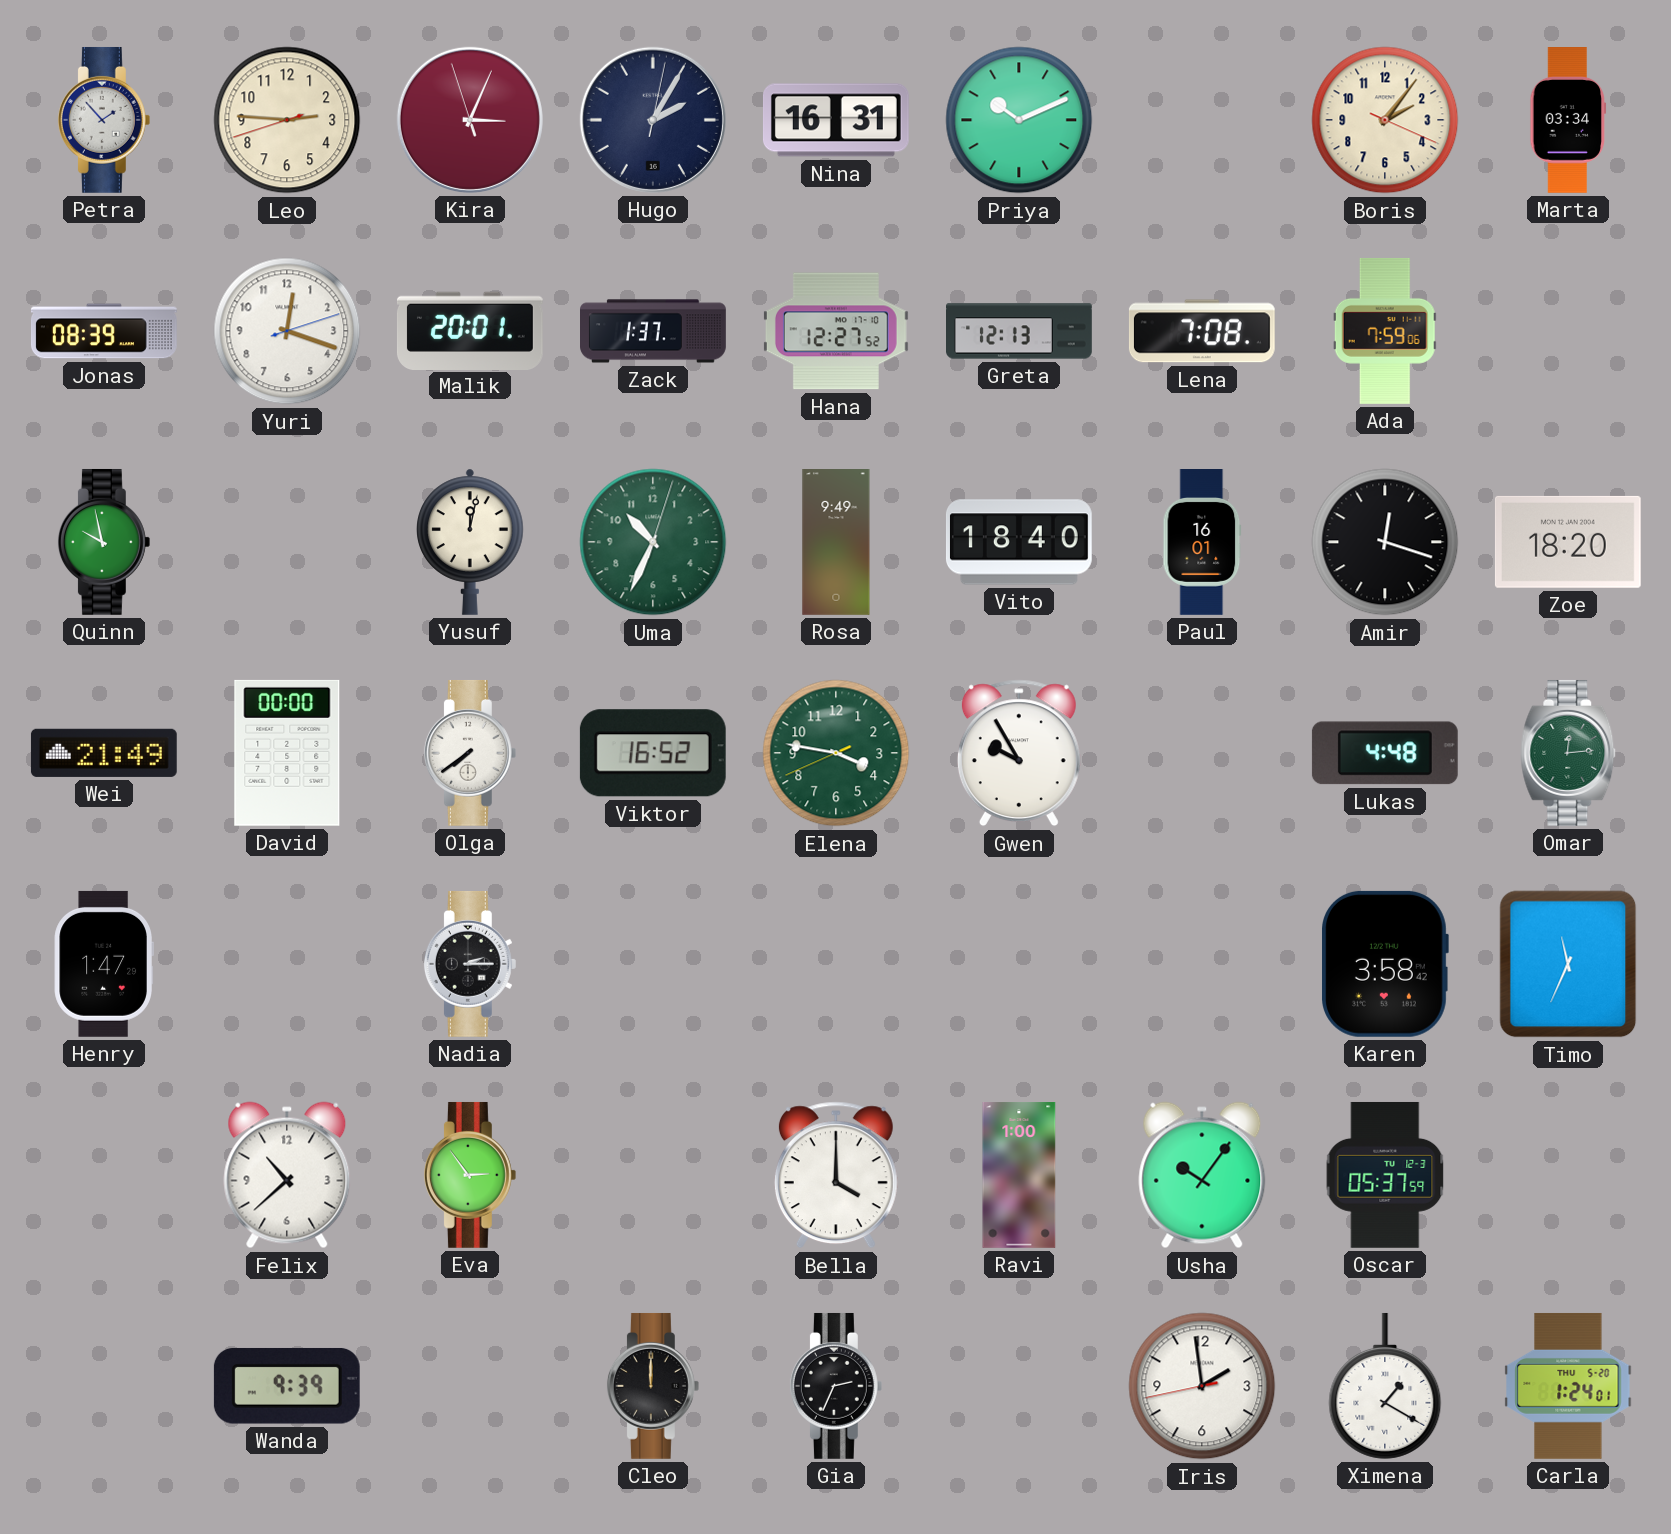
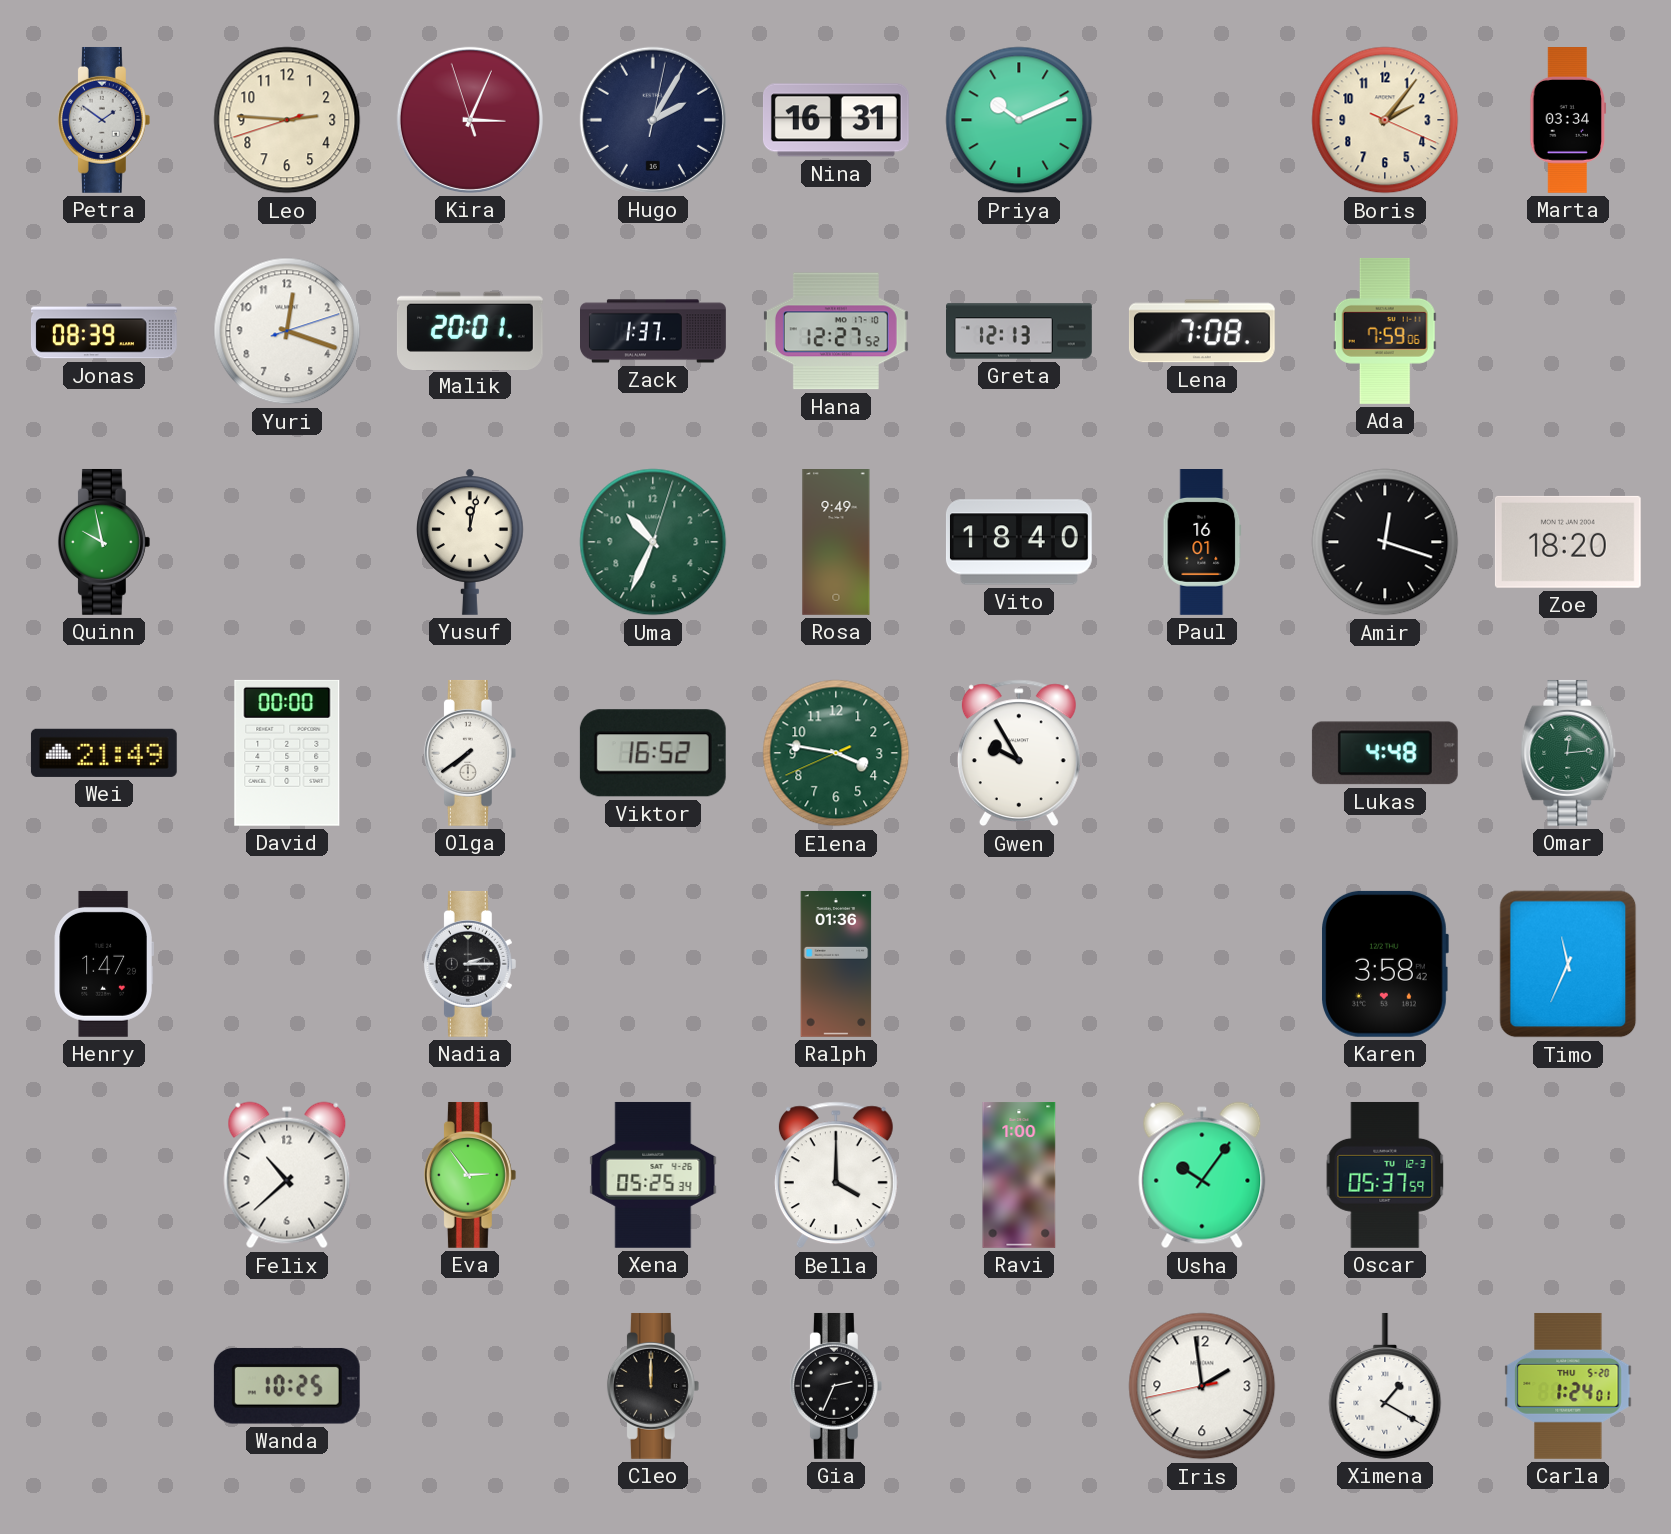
Petra: 1:53 -> 1:51 (104, 120)
Ralph: none -> 01:36 (836, 965)
Xena: none -> 05:25 (653, 1175)
Wanda: 9:39 -> 10:25 (287, 1386)
